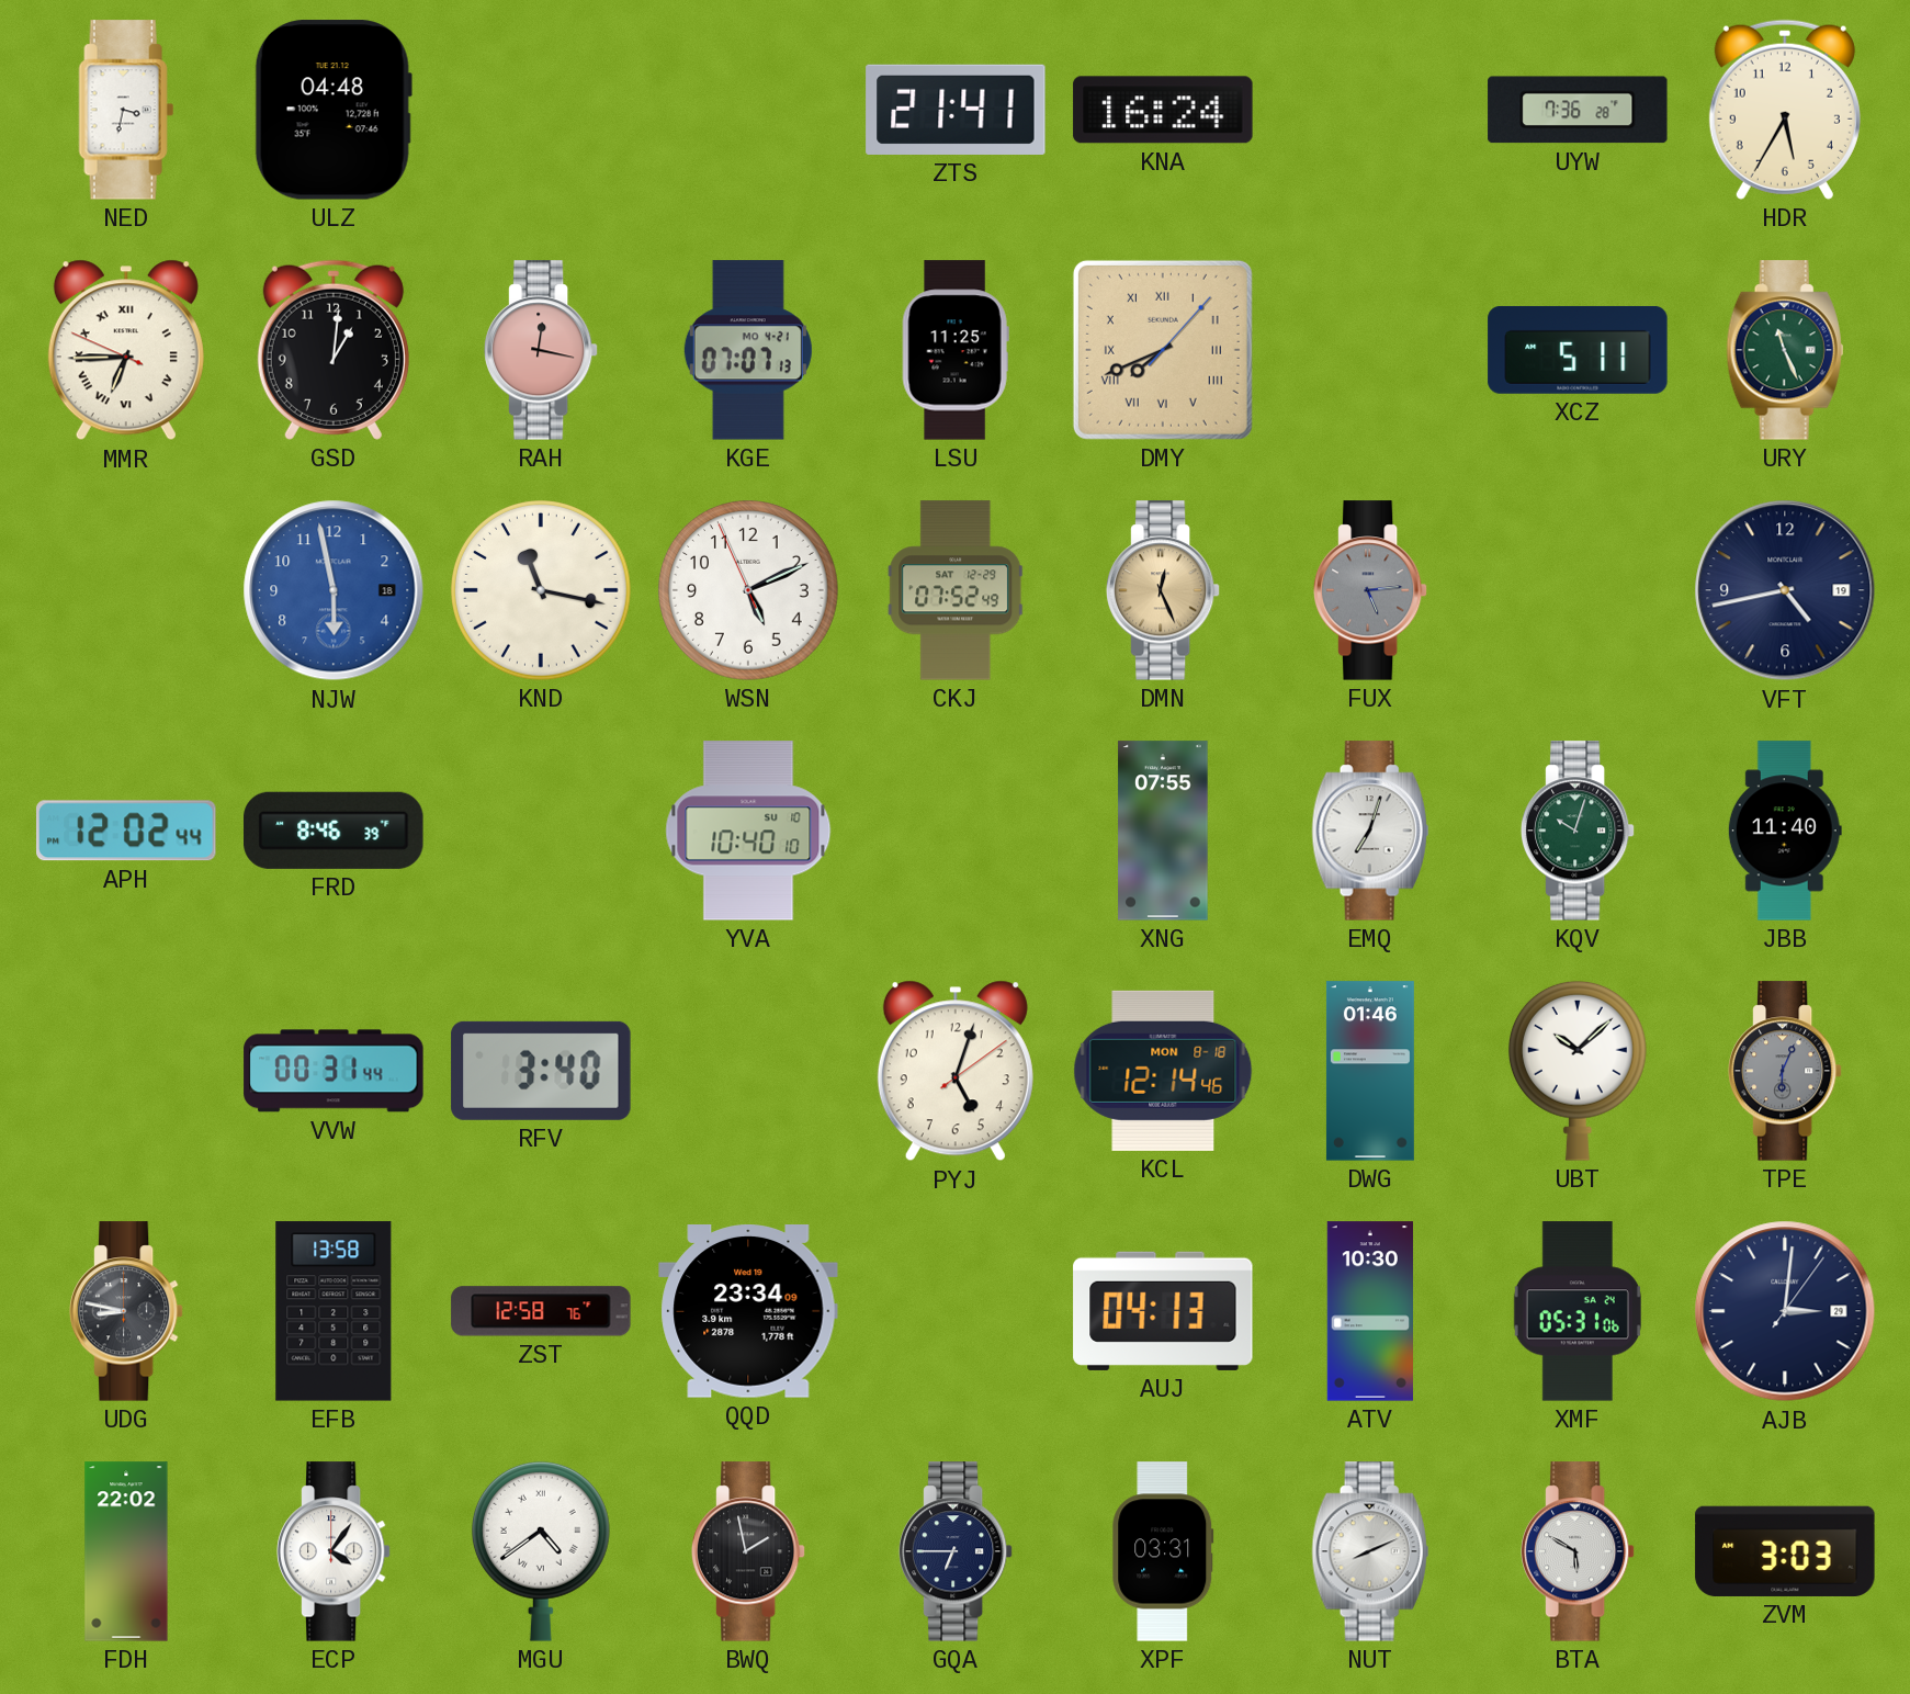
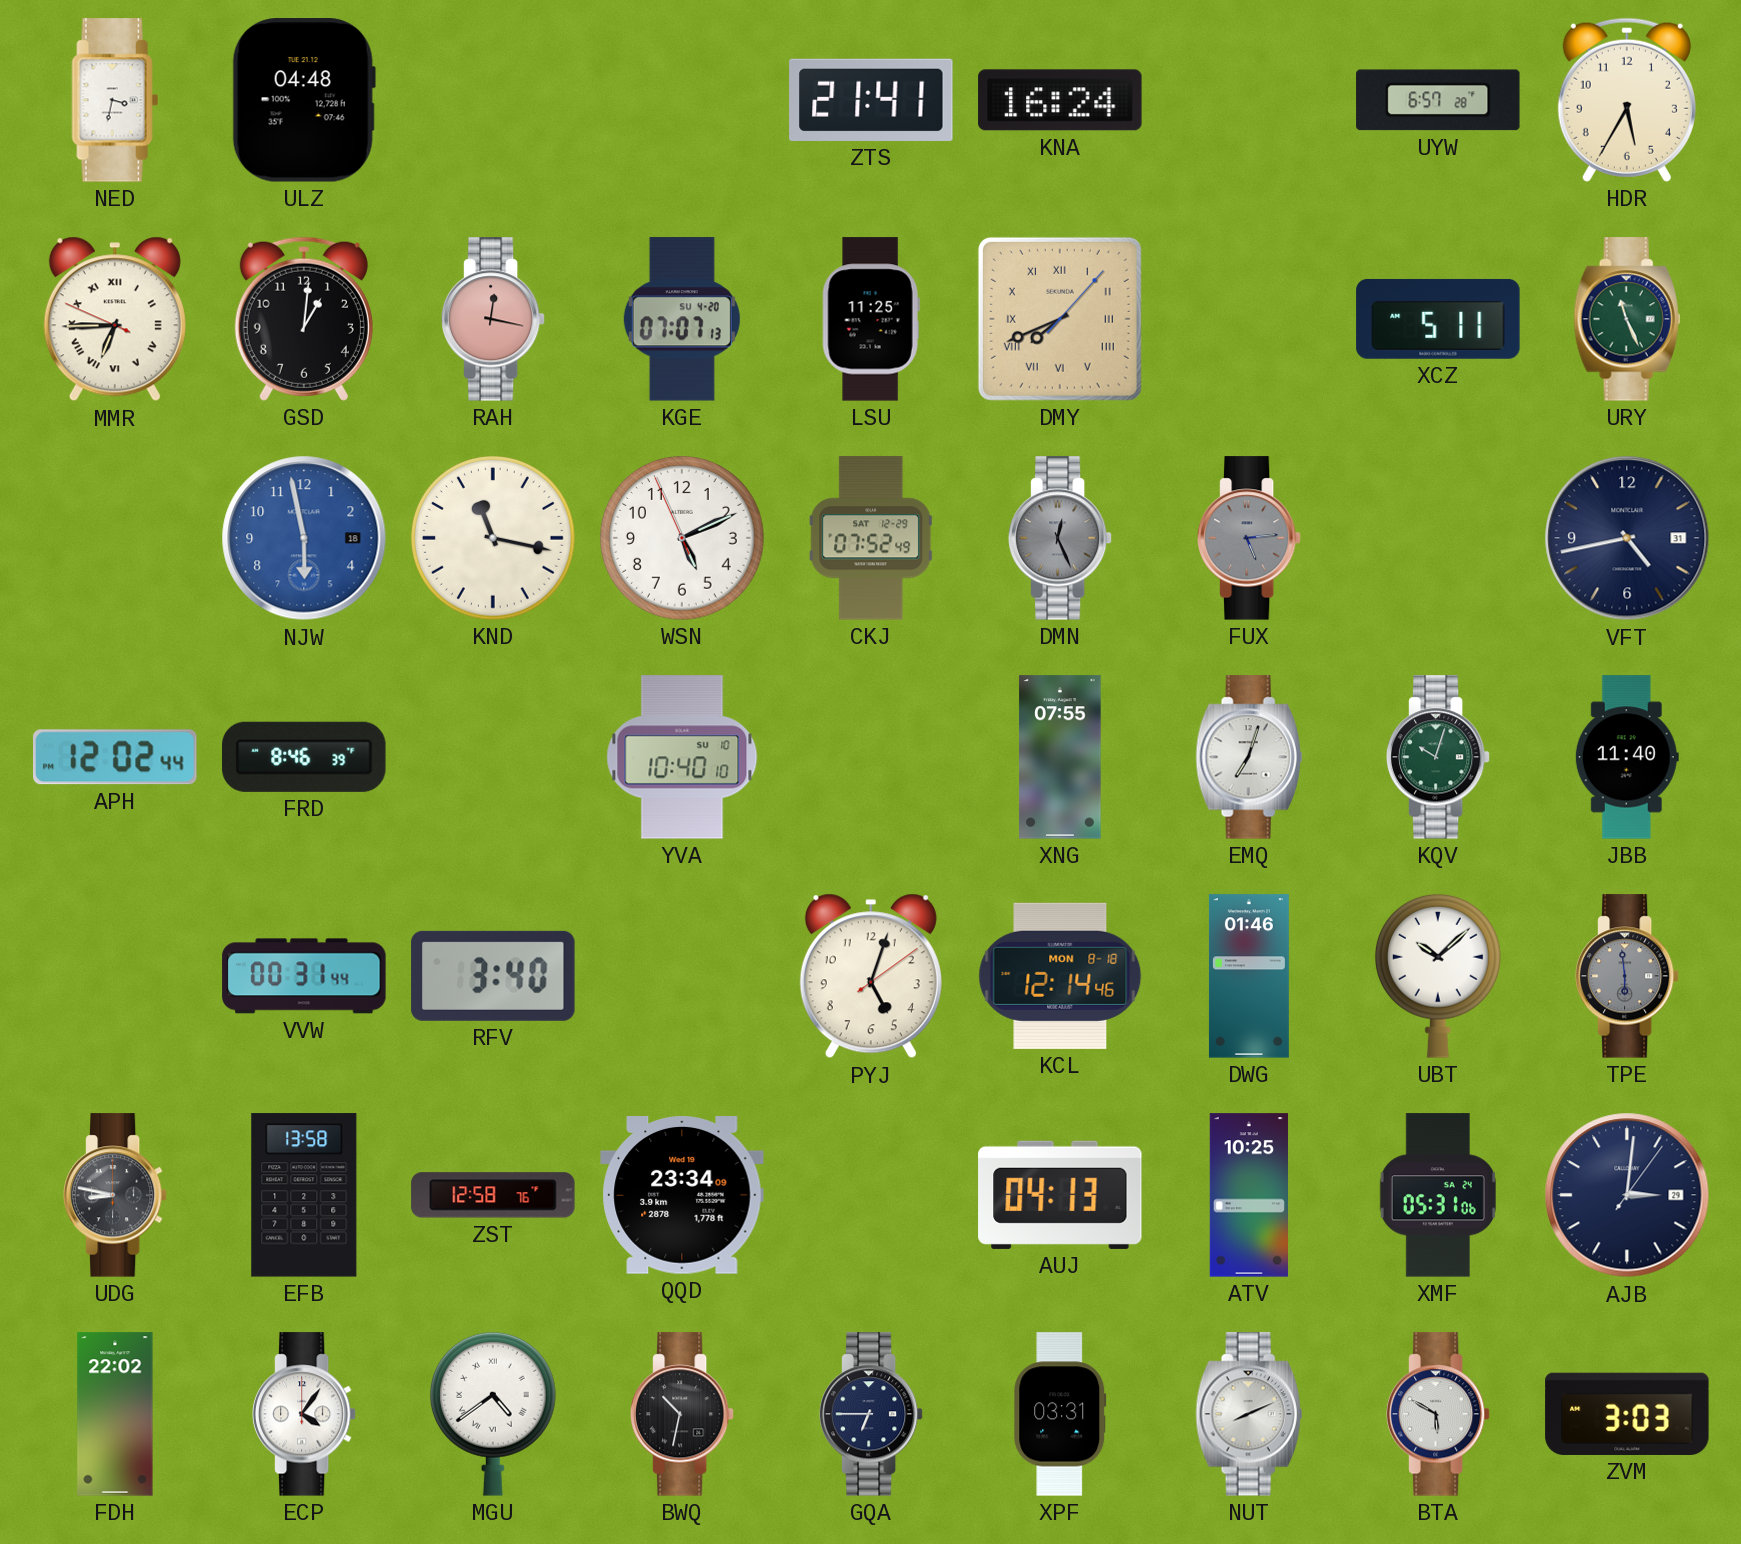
UYW: 7:36 -> 6:57 (1438, 100)
KGE date: MO 4-21 -> SU 4-20 (682, 319)
DMN dial: champagne -> grey (1060, 538)
VFT date: 19 -> 31 (1627, 538)
TPE: 6:04 -> 5:59 (1627, 976)
ATV: 10:30 -> 10:25 (1249, 1195)
BWQ: 1:58 -> 10:32 (682, 1414)
